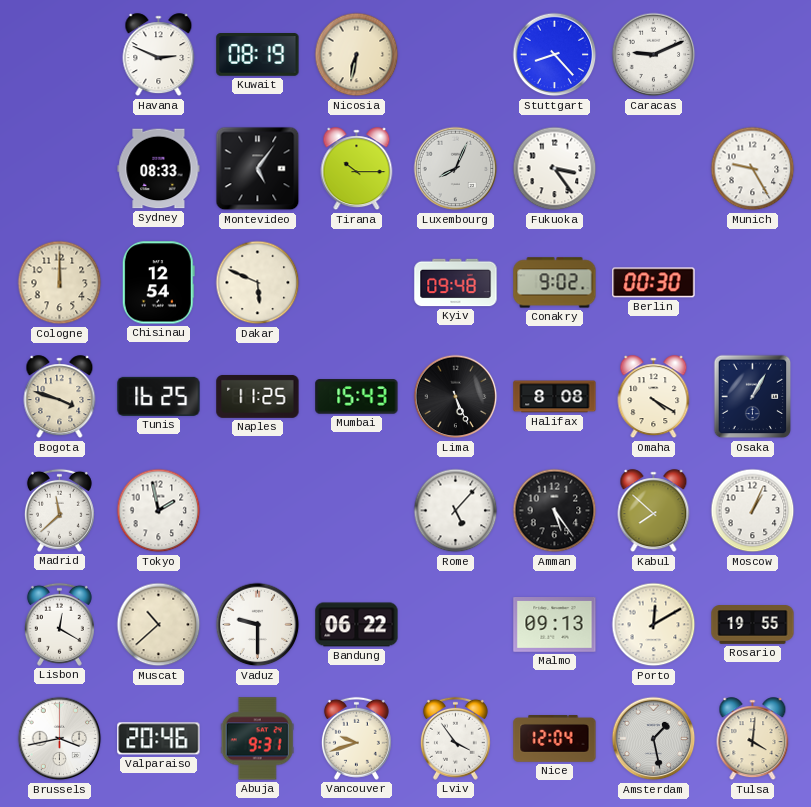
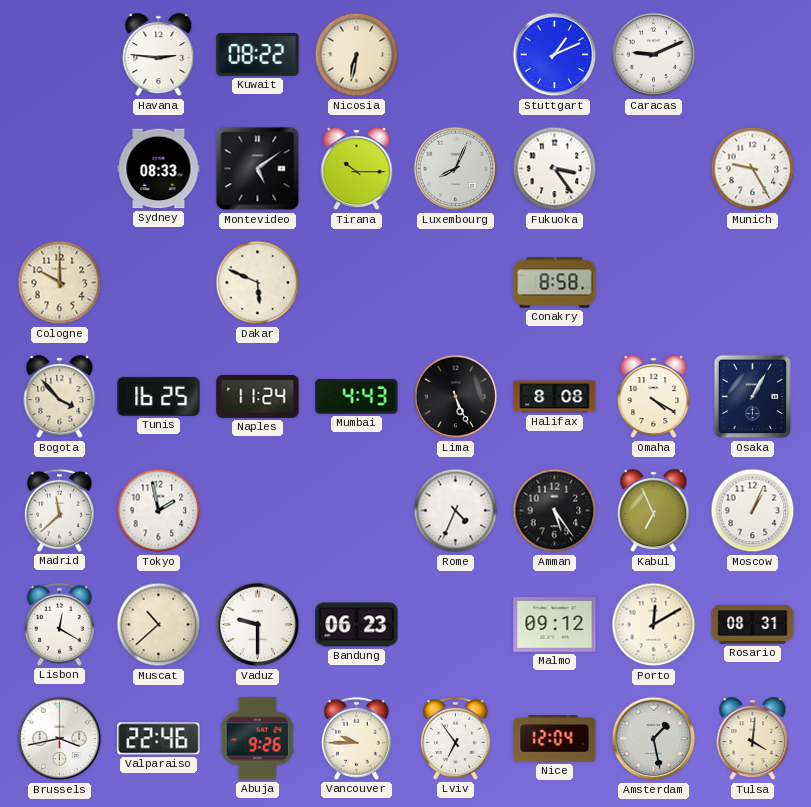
Havana: 2:49 -> 2:46 (159, 55)
Kuwait: 08:19 -> 08:22 (258, 55)
Stuttgart: 8:23 -> 1:11 (555, 55)
Montevideo: 5:06 -> 5:09 (258, 169)
Cologne: 12:00 -> 10:00 (60, 283)
Chisinau: 12:54 -> none (158, 283)
Kyiv: 09:48 -> none (456, 283)
Conakry: 9:02 -> 8:58 (555, 283)
Berlin: 00:30 -> none (654, 283)
Bogota: 3:48 -> 3:53 (60, 397)
Naples: 11:25 -> 11:24 (258, 396)
Mumbai: 15:43 -> 4:43 (357, 397)
Rome: 5:07 -> 4:34 (456, 511)
Kabul: 7:52 -> 6:56 (654, 511)
Bandung: 06:22 -> 06:23 (357, 625)
Malmo: 09:13 -> 09:12 (555, 625)
Rosario: 19:55 -> 08:31 (753, 625)
Valparaiso: 20:46 -> 22:46 (159, 739)
Abuja: 9:31 -> 9:26 (257, 739)
Vancouver: 9:42 -> 9:45 (356, 738)
Lviv: 3:54 -> 6:54 (455, 738)
